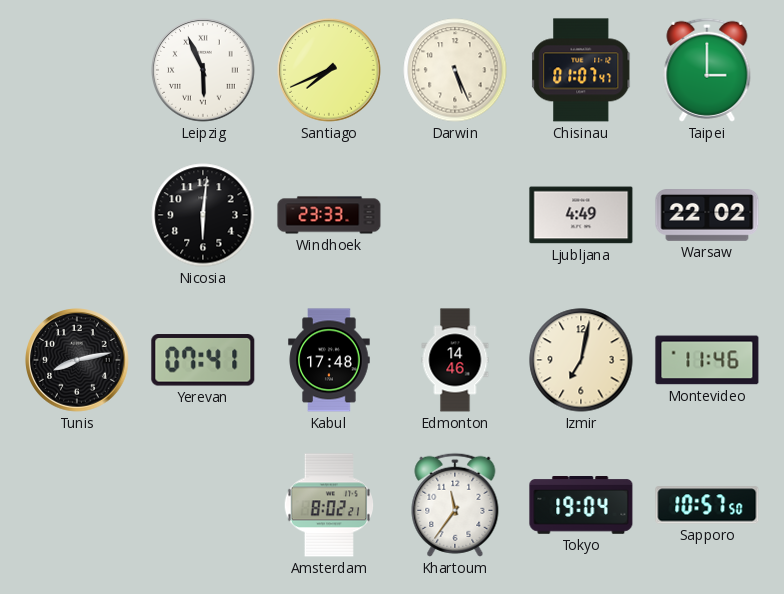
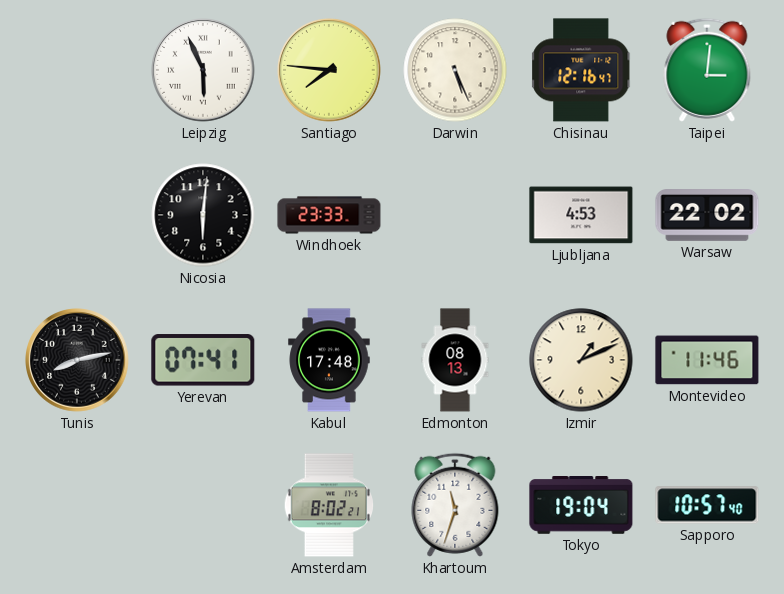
Santiago: 7:41 -> 7:46 (330, 71)
Chisinau: 01:07 -> 12:16 (581, 70)
Taipei: 3:00 -> 3:01 (707, 70)
Ljubljana: 4:49 -> 4:53 (581, 215)
Edmonton: 14:46 -> 08:13 (455, 360)
Izmir: 7:02 -> 1:11 (581, 360)
Khartoum: 11:36 -> 11:33 (455, 505)
Sapporo: 10:57:50 -> 10:57:40 (707, 505)
